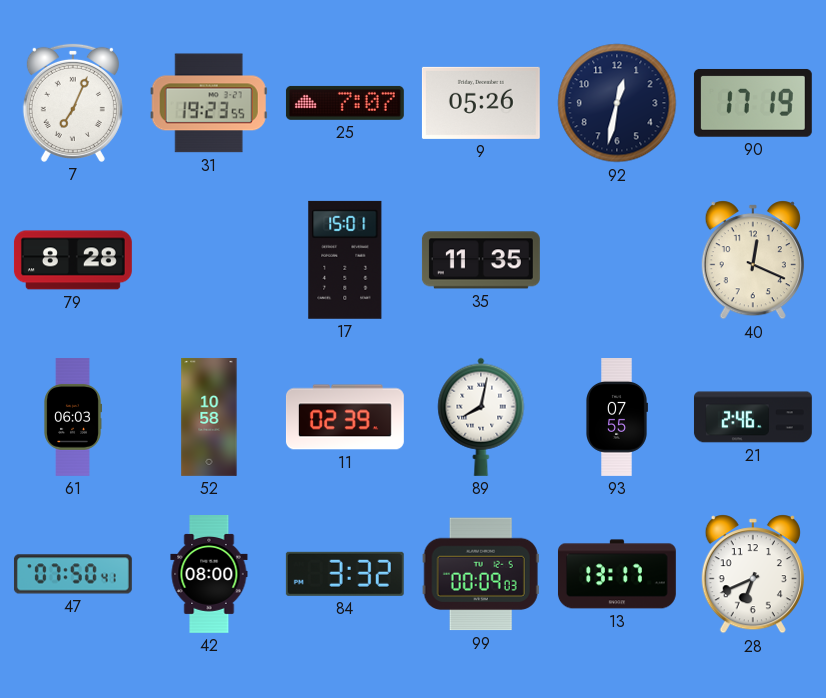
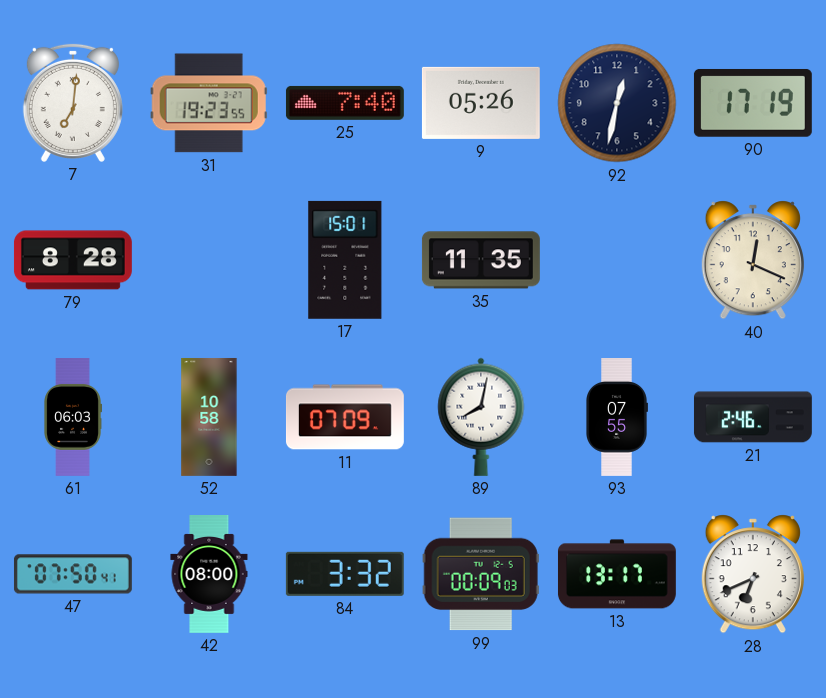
7: 7:04 -> 7:01 (73, 103)
25: 7:07 -> 7:40 (345, 103)
11: 02:39 -> 07:09 (345, 417)
